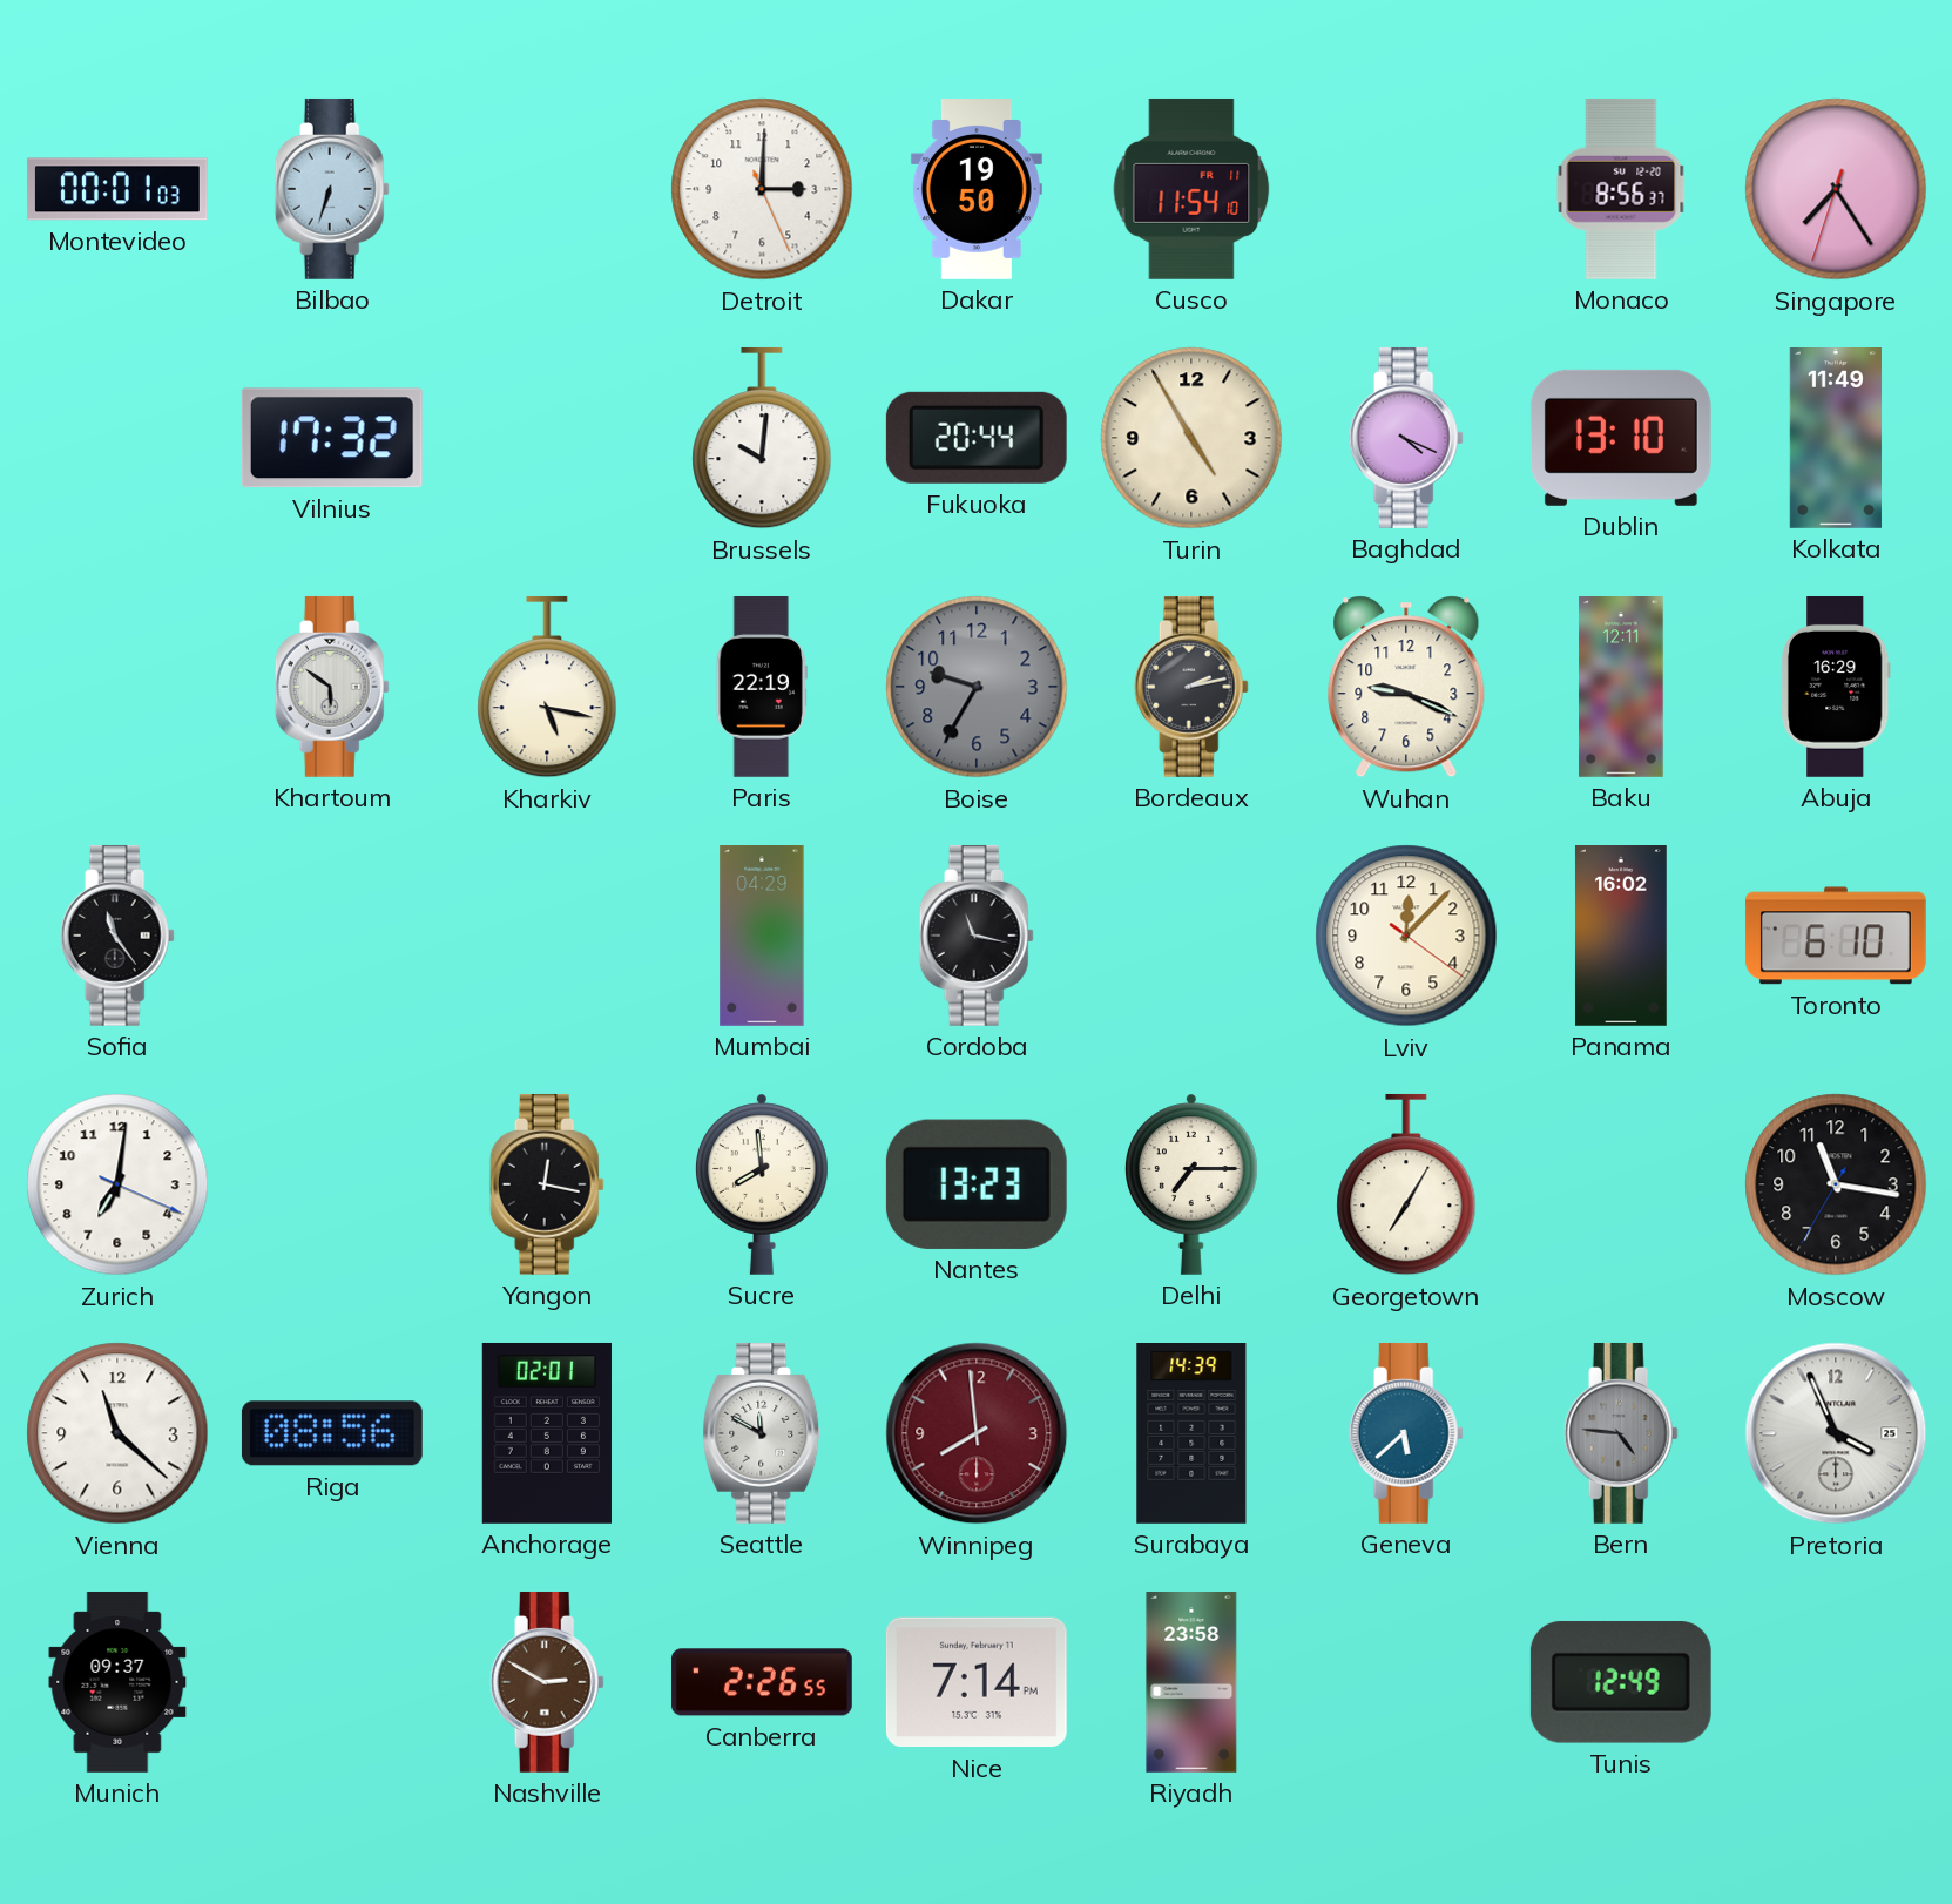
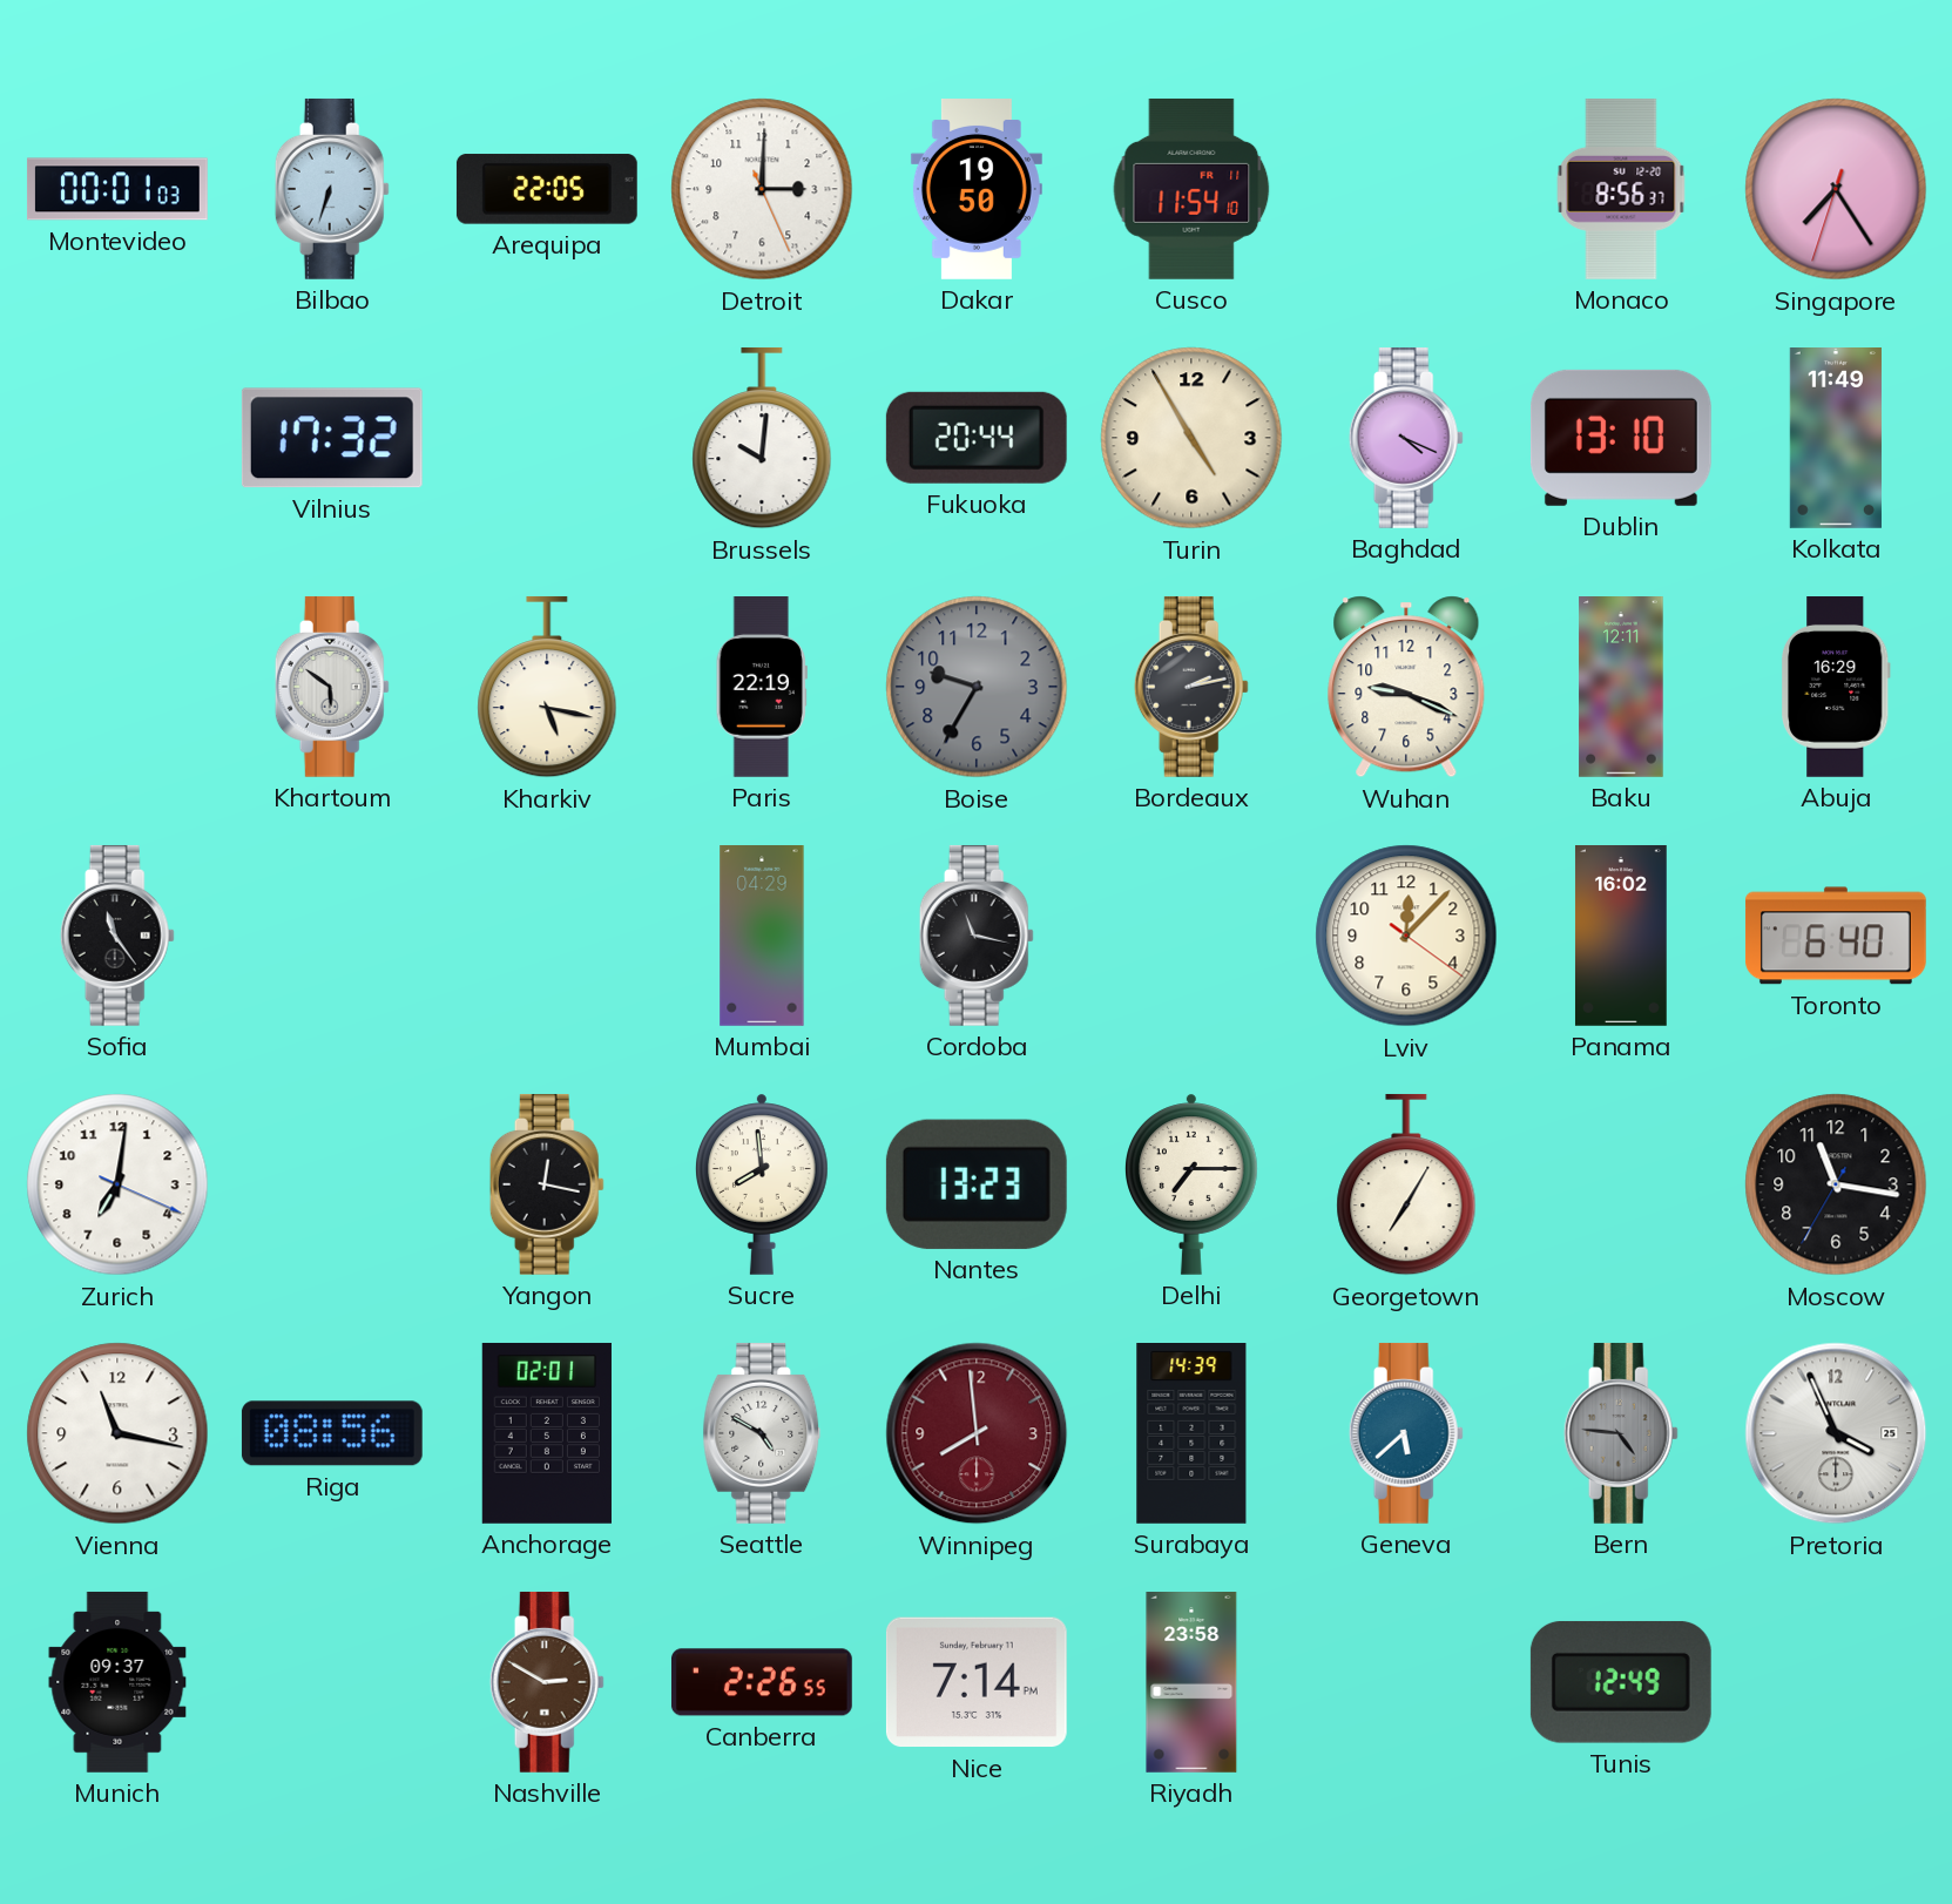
Arequipa: none -> 22:05 (547, 189)
Toronto: 6:10 -> 6:40 (1836, 936)
Vienna: 11:22 -> 11:17 (117, 1433)
Seattle: 11:50 -> 4:50 (762, 1433)
